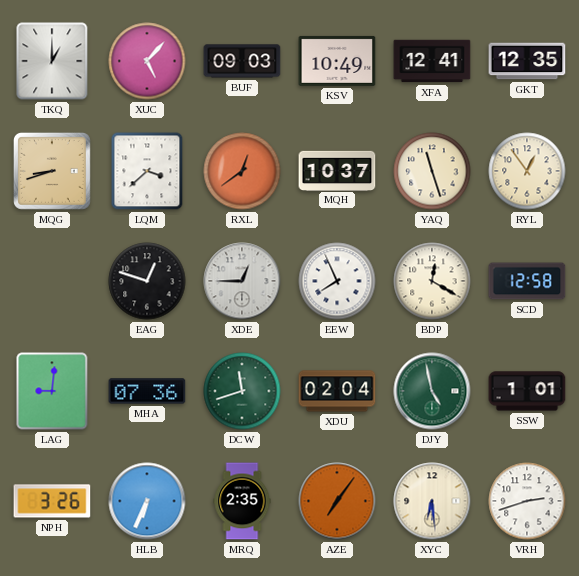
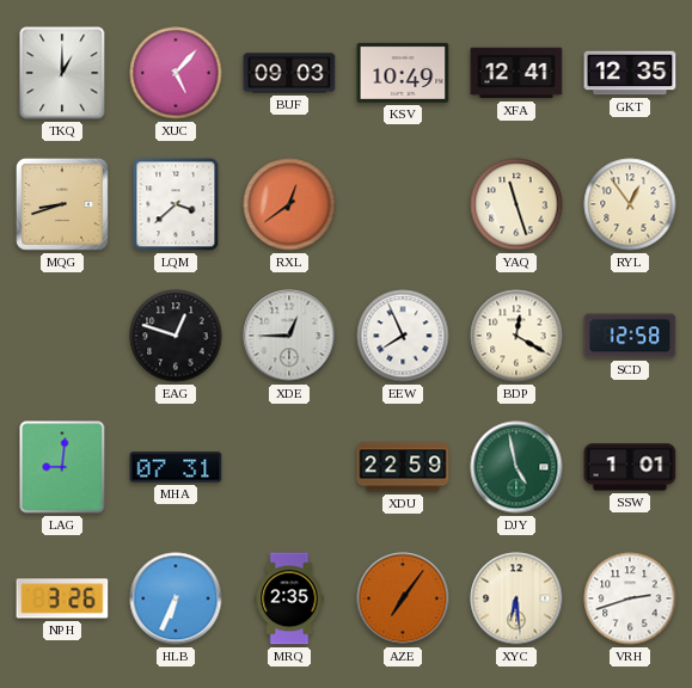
MQH: 10:37 -> none (337, 170)
MHA: 07:36 -> 07:31 (176, 467)
DCW: 11:42 -> none (242, 391)
XDU: 02:04 -> 22:59 (403, 467)
